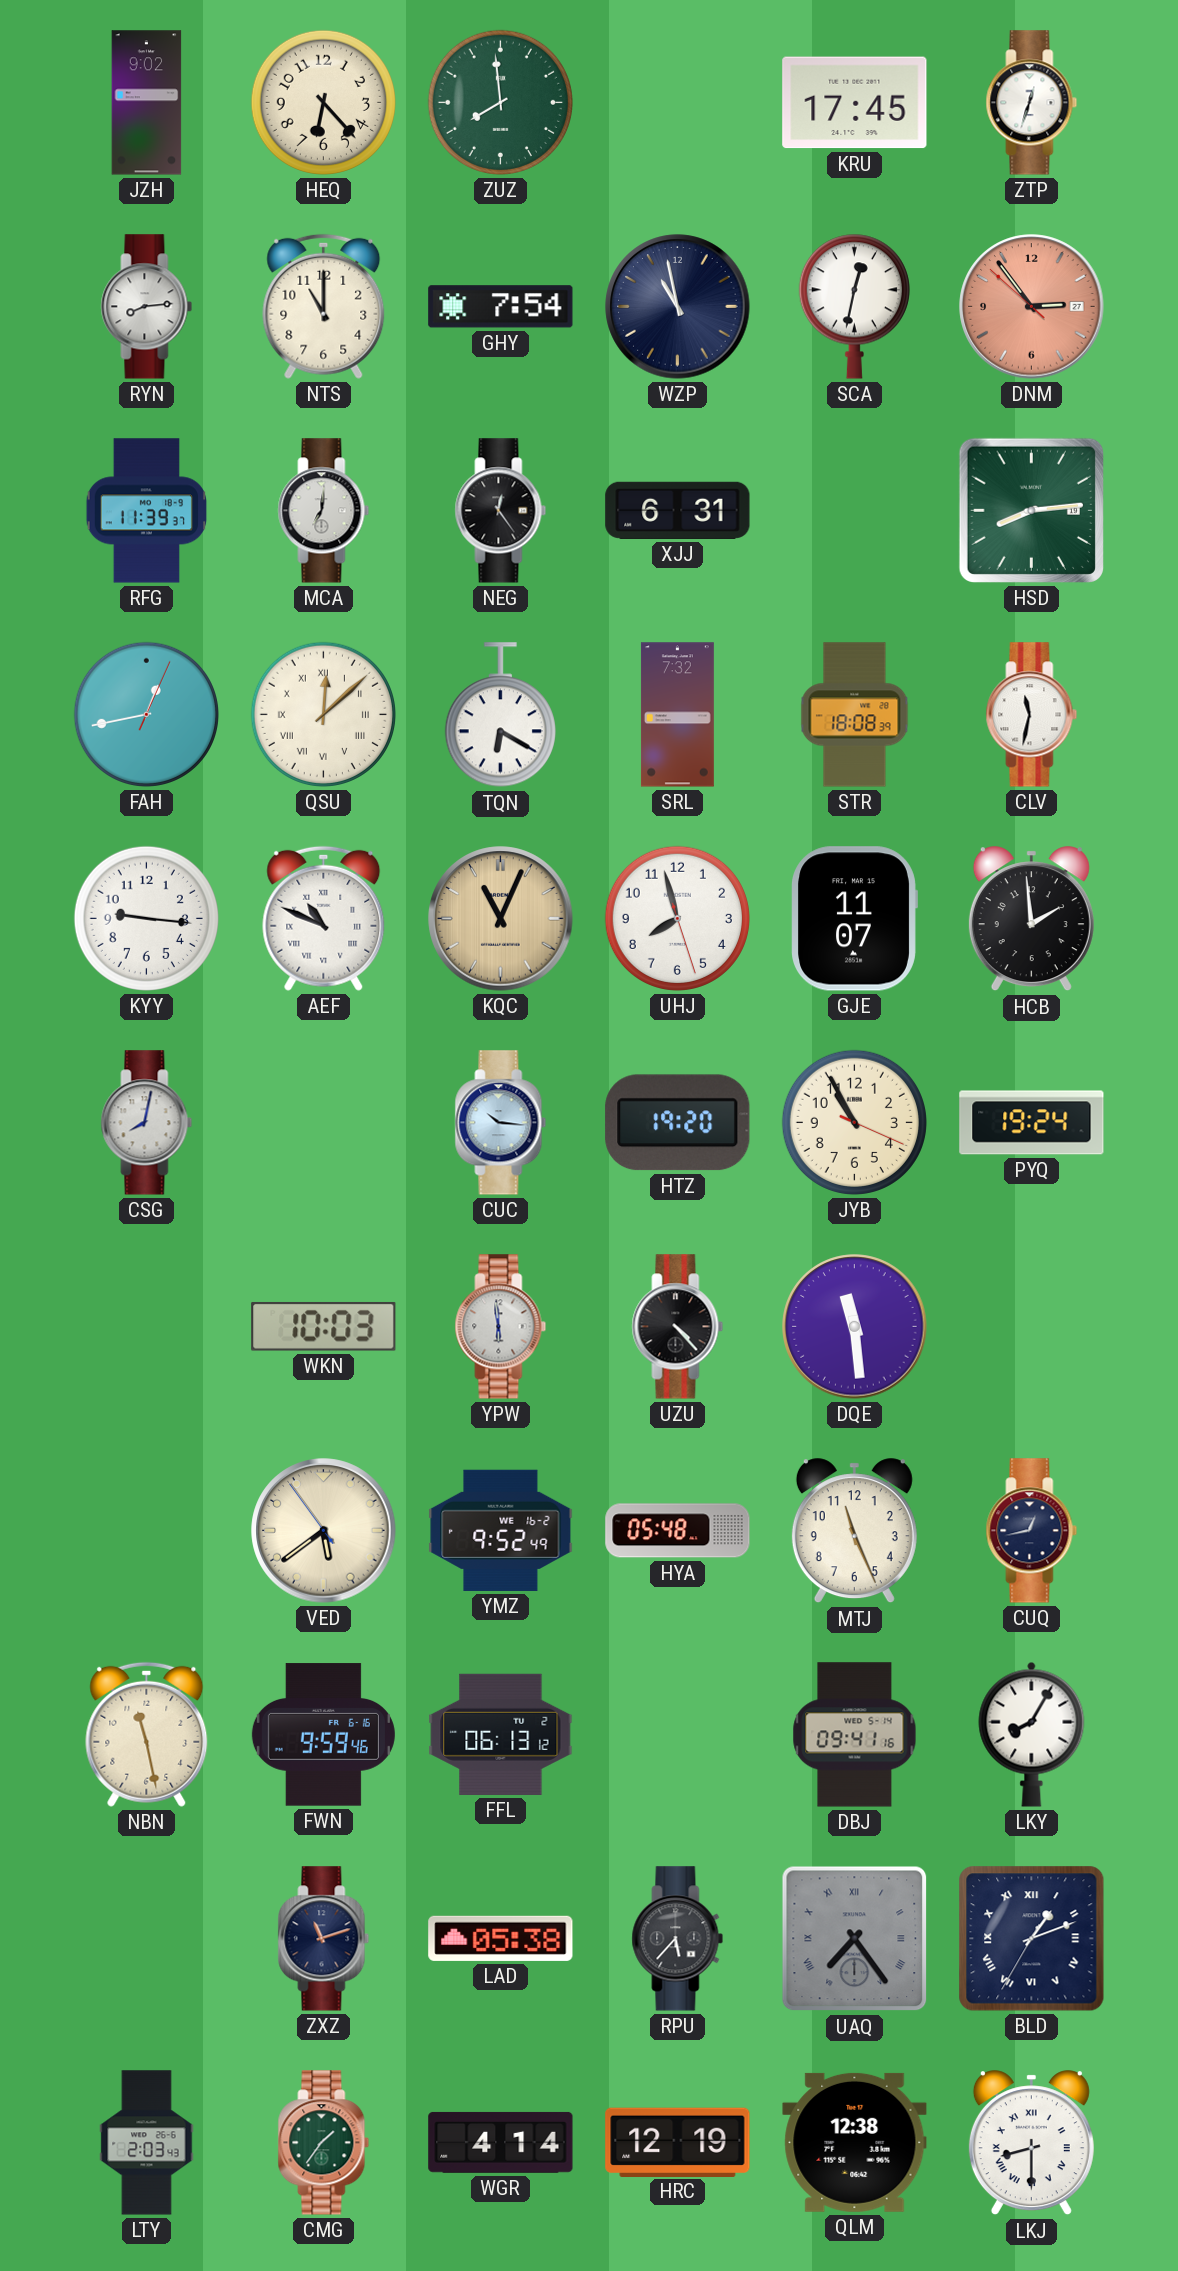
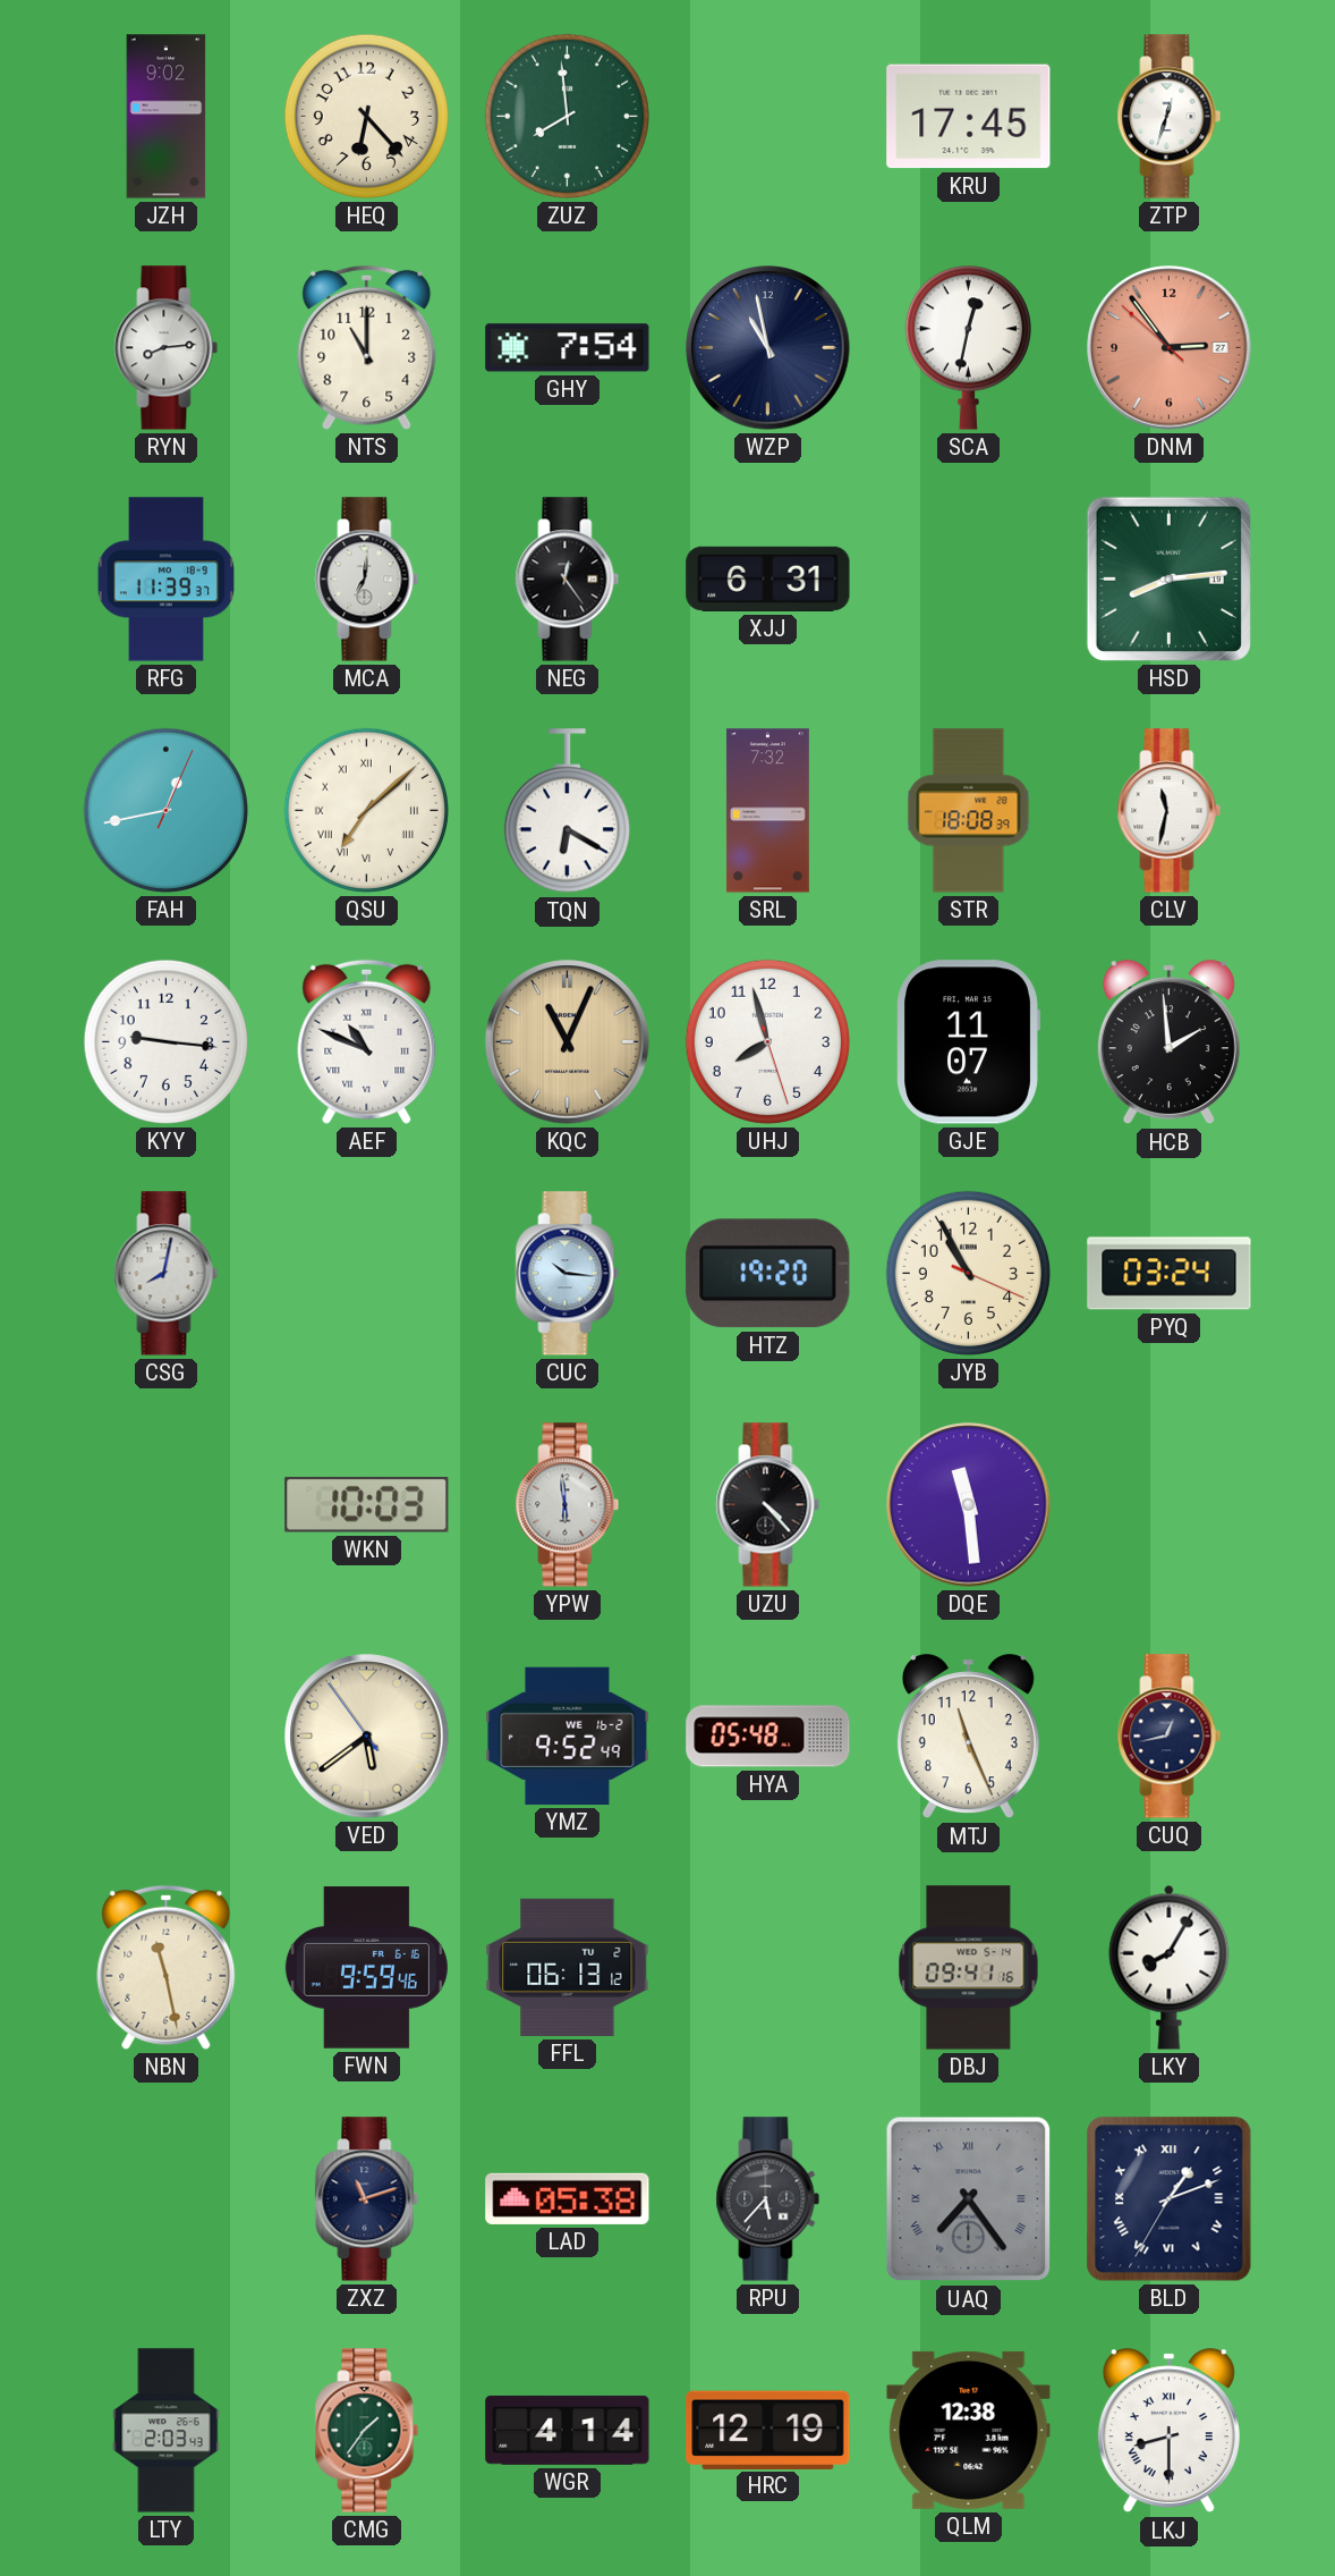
QSU: 12:08 -> 7:08 (366, 810)
PYQ: 19:24 -> 03:24 (1170, 1274)
